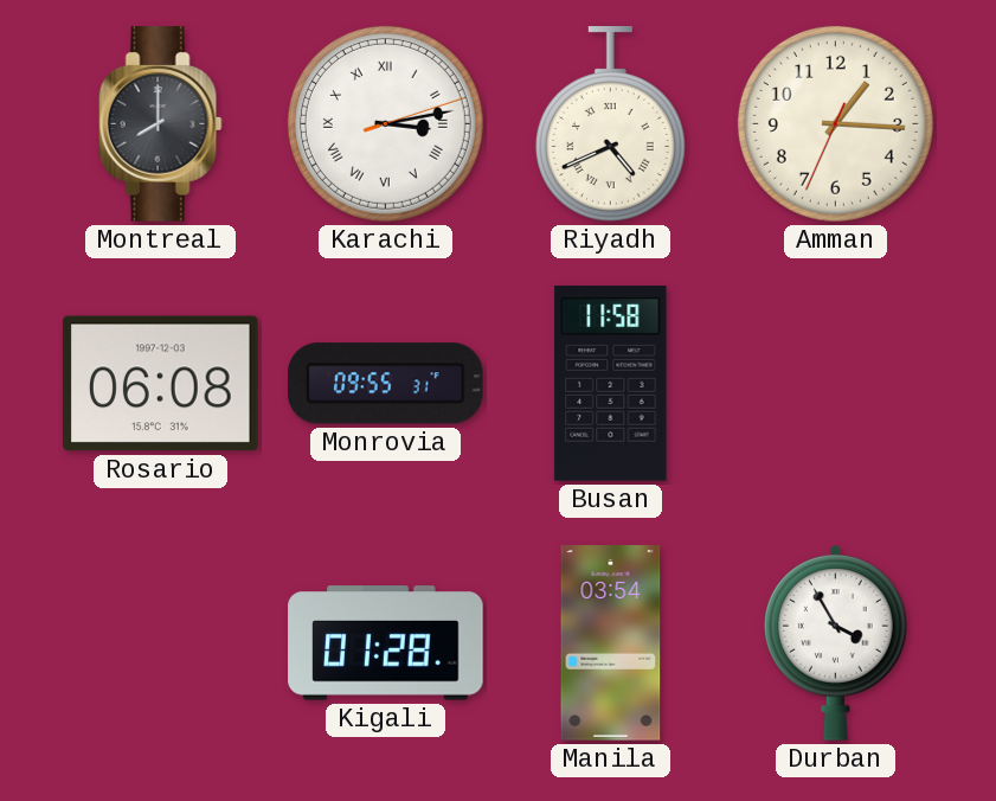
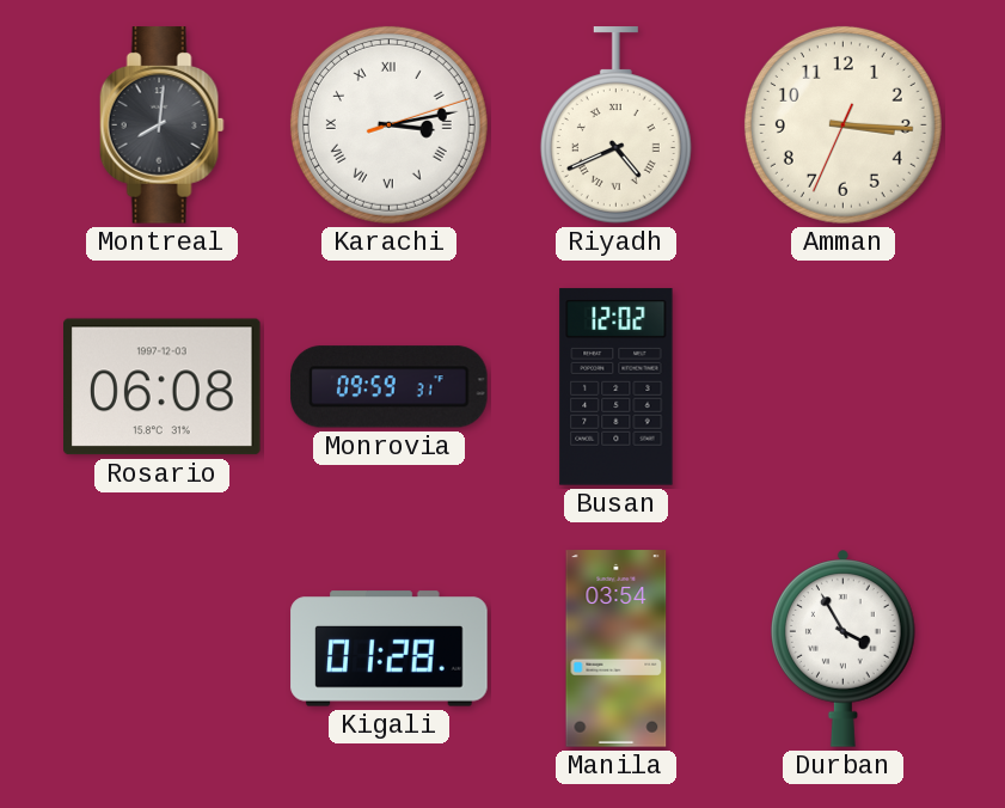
Montreal: 8:00 -> 8:01 (161, 126)
Amman: 1:15 -> 3:15 (842, 124)
Monrovia: 09:55 -> 09:59 (390, 387)
Busan: 11:58 -> 12:02 (617, 387)
